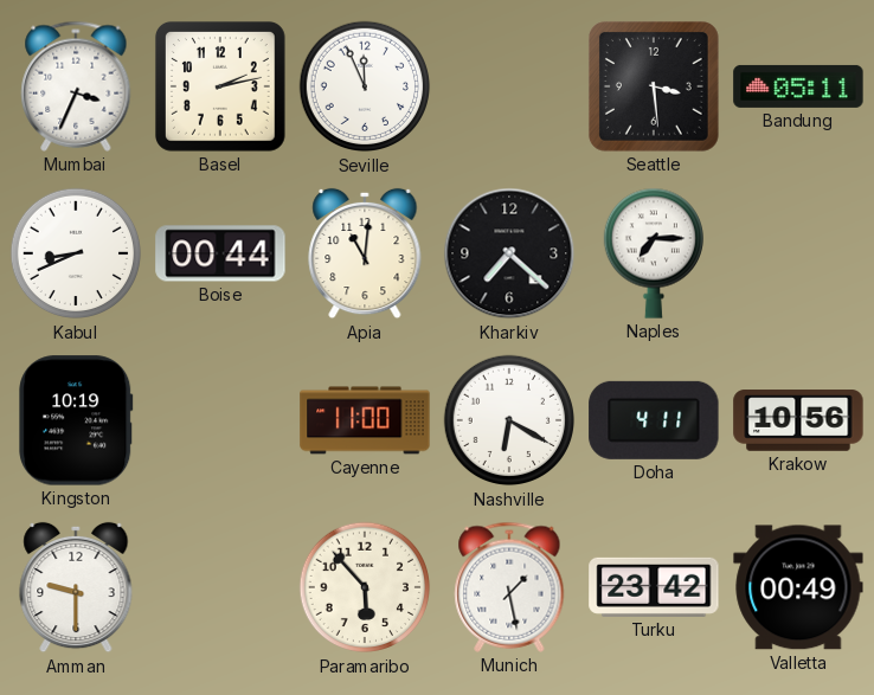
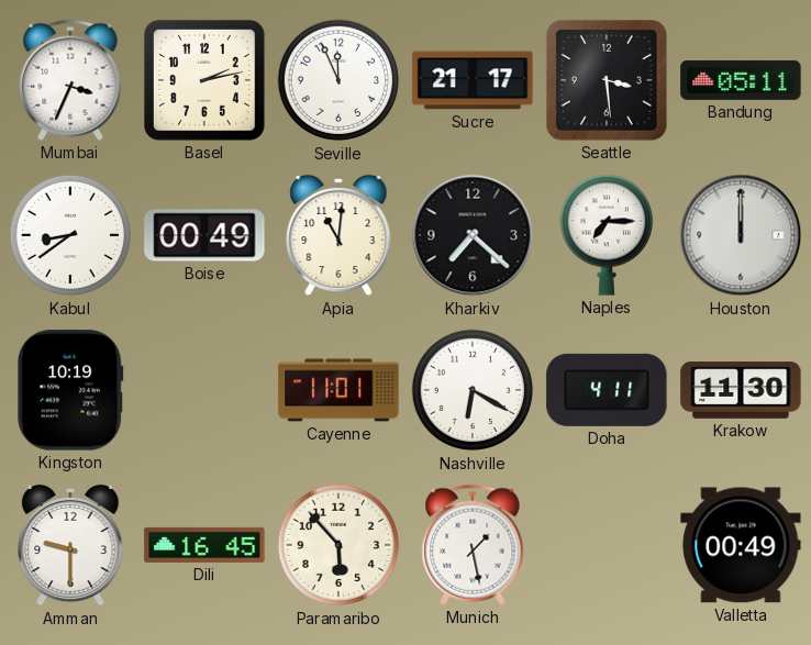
Sucre: none -> 21:17 (473, 80)
Kabul: 8:41 -> 8:39 (70, 235)
Boise: 00:44 -> 00:49 (204, 235)
Houston: none -> 12:00 (741, 235)
Cayenne: 11:00 -> 11:01 (338, 390)
Krakow: 10:56 -> 11:30 (741, 390)
Dili: none -> 16:45 (204, 545)
Turku: 23:42 -> none (654, 587)
